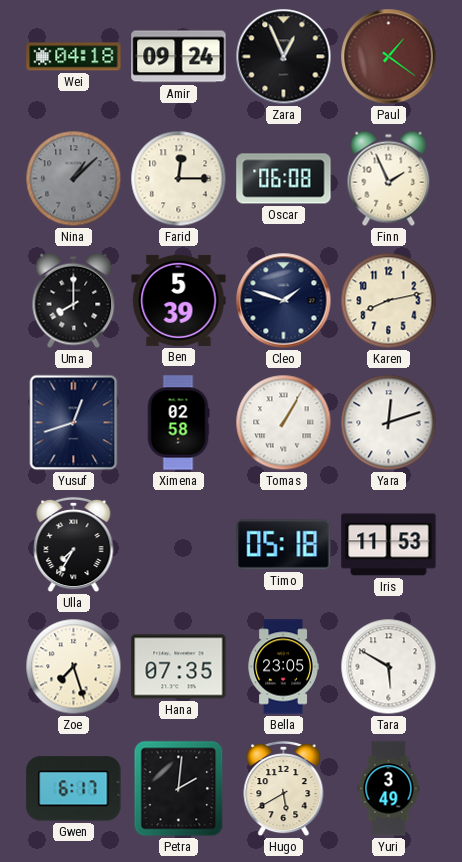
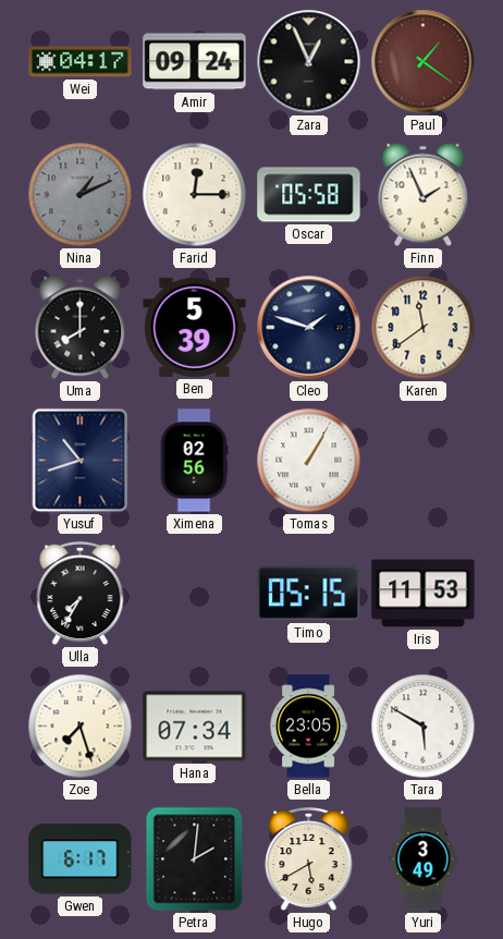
Wei: 04:18 -> 04:17 (81, 62)
Nina: 1:08 -> 1:11 (81, 195)
Oscar: 06:08 -> 05:58 (309, 195)
Karen: 8:13 -> 11:39 (424, 328)
Yusuf: 12:42 -> 10:42 (81, 461)
Ximena: 02:58 -> 02:56 (194, 461)
Yara: 12:12 -> none (389, 423)
Timo: 05:18 -> 05:15 (309, 594)
Hana: 07:35 -> 07:34 (195, 727)
